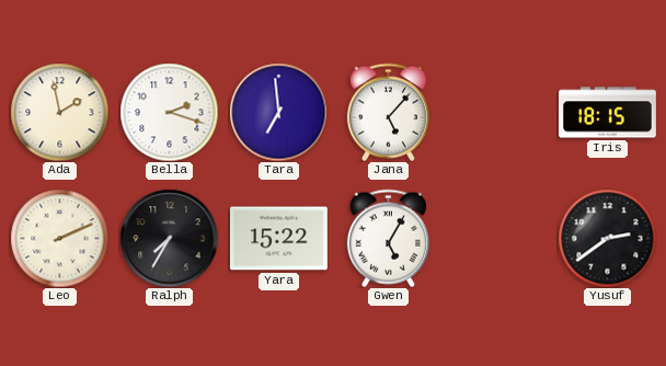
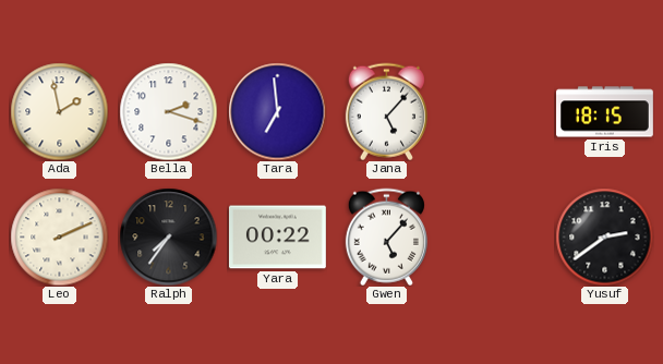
Ralph: 7:35 -> 7:36 (168, 236)
Yara: 15:22 -> 00:22 (277, 238)
Gwen: 5:05 -> 5:07 (386, 236)
